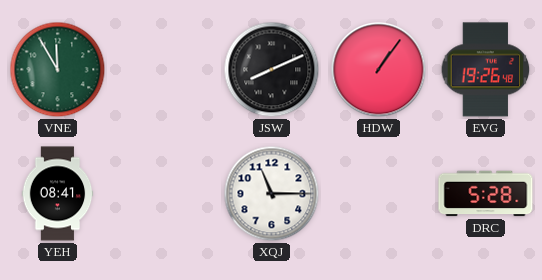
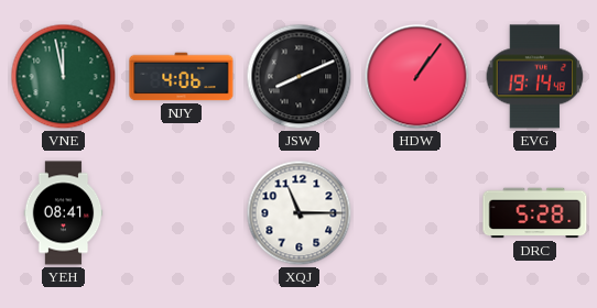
VNE: 11:55 -> 11:58 (64, 77)
NJY: none -> 4:06 (182, 77)
EVG: 19:26 -> 19:14 (535, 77)
